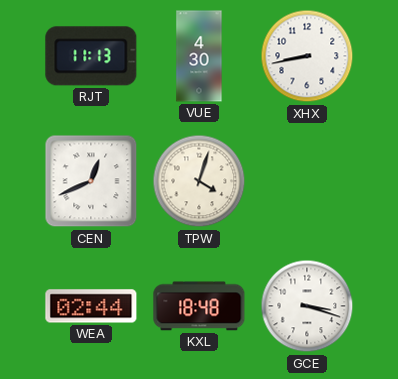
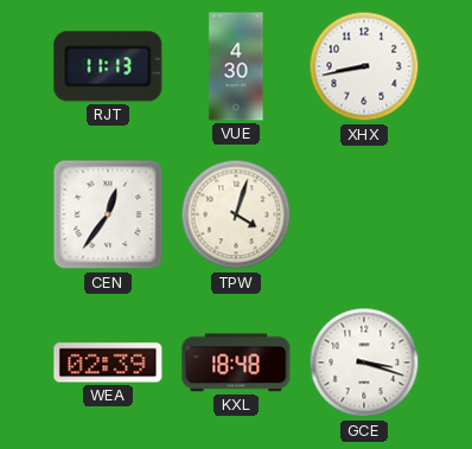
CEN: 12:41 -> 12:36 (108, 214)
WEA: 02:44 -> 02:39 (108, 363)
